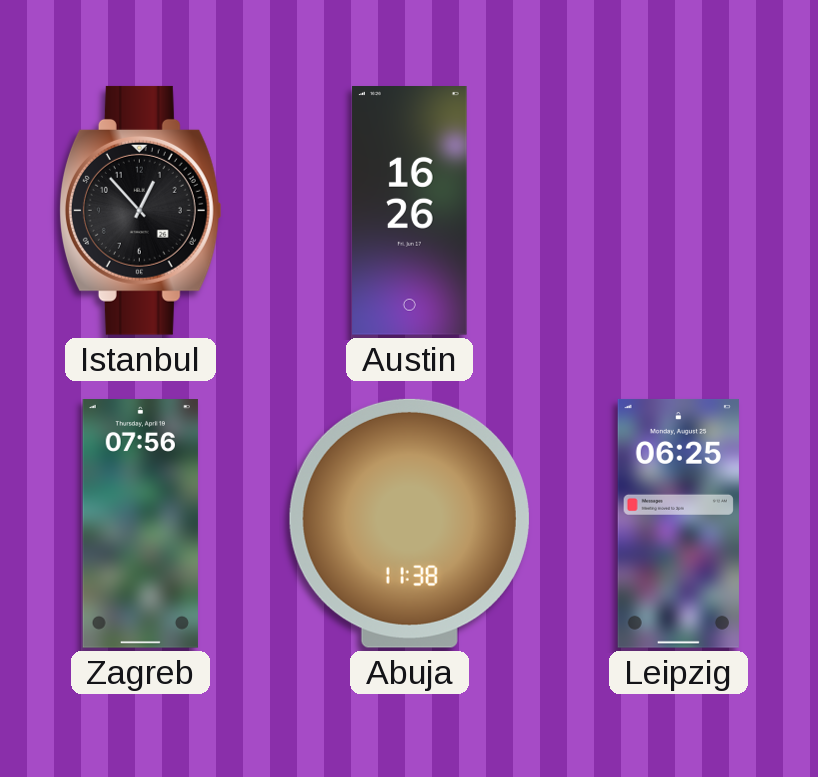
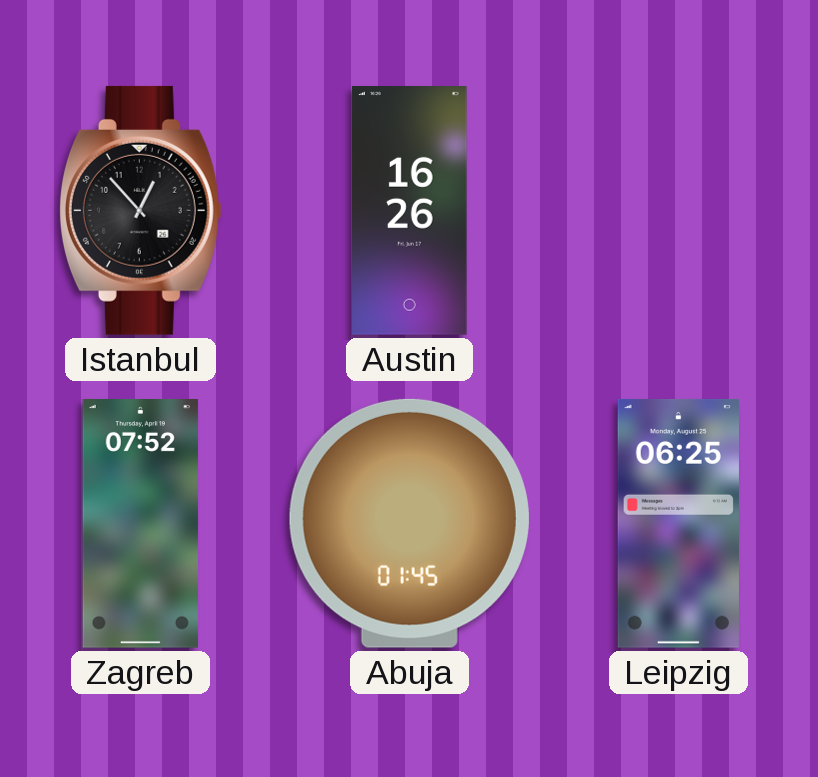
Zagreb: 07:56 -> 07:52 (140, 524)
Abuja: 11:38 -> 01:45 (409, 523)
